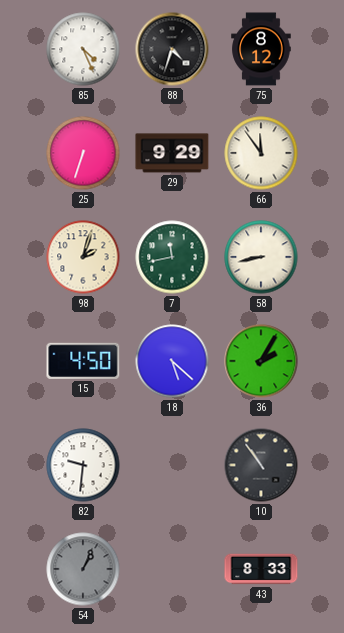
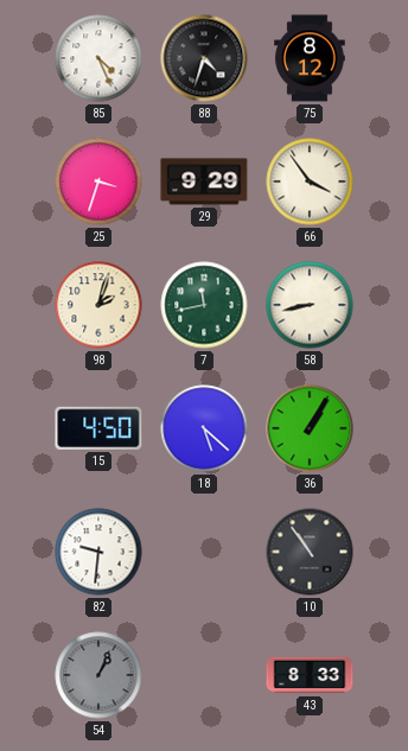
25: 6:33 -> 3:33 (98, 182)
66: 11:54 -> 3:54 (310, 182)
36: 2:05 -> 1:05 (310, 428)
